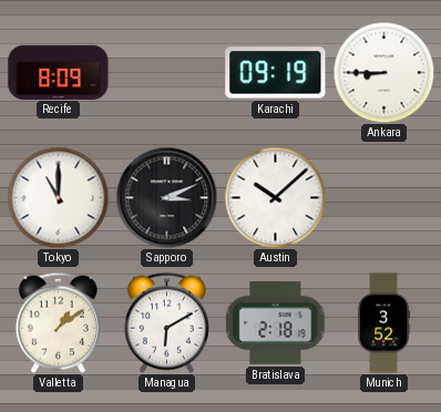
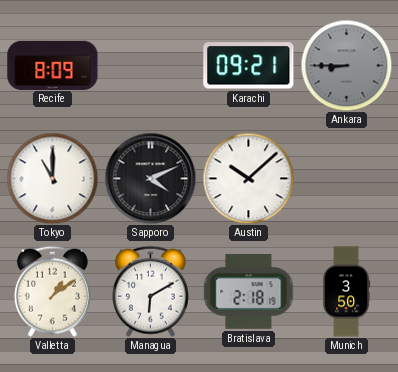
Karachi: 09:19 -> 09:21 (249, 66)
Ankara dial: white -> grey (346, 65)
Sapporo: 3:11 -> 4:11 (150, 178)
Munich: 3:52 -> 3:50 (347, 292)
